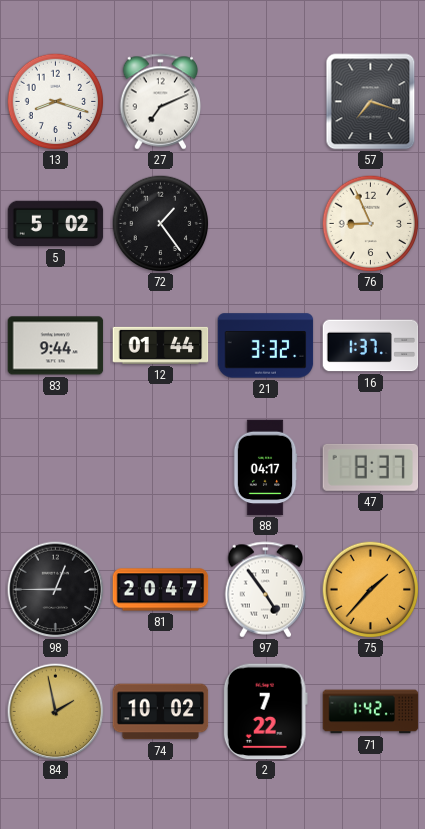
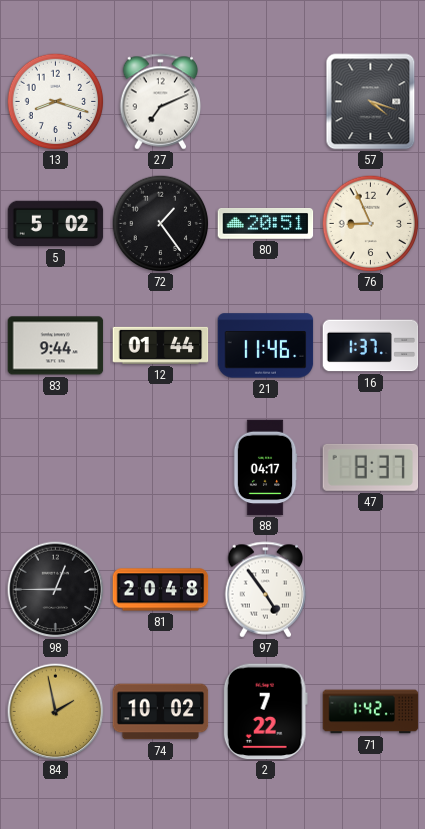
57: 7:18 -> 4:18 (371, 102)
80: none -> 20:51 (266, 224)
21: 3:32 -> 11:46 (266, 346)
81: 20:47 -> 20:48 (161, 590)
75: 1:37 -> none (370, 589)
